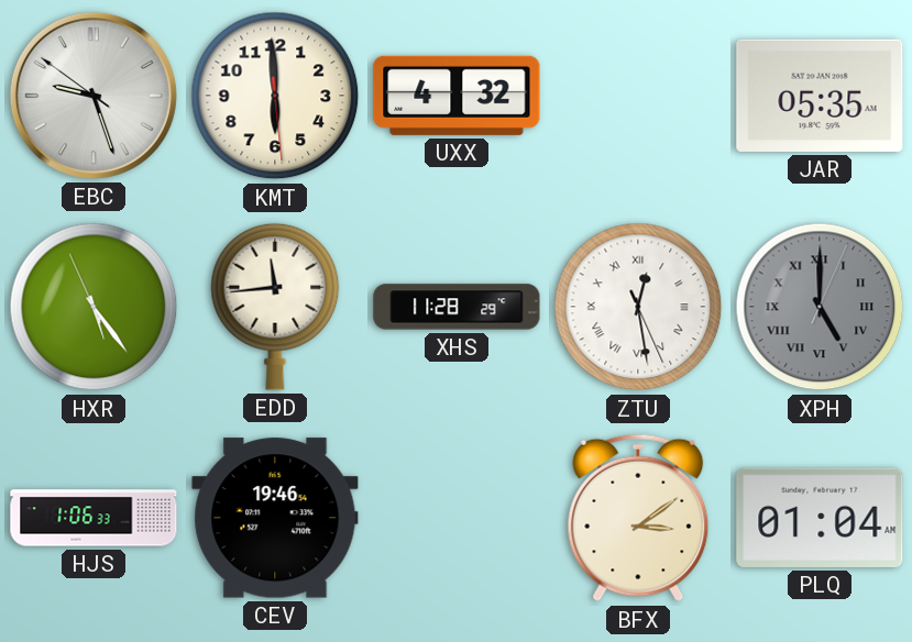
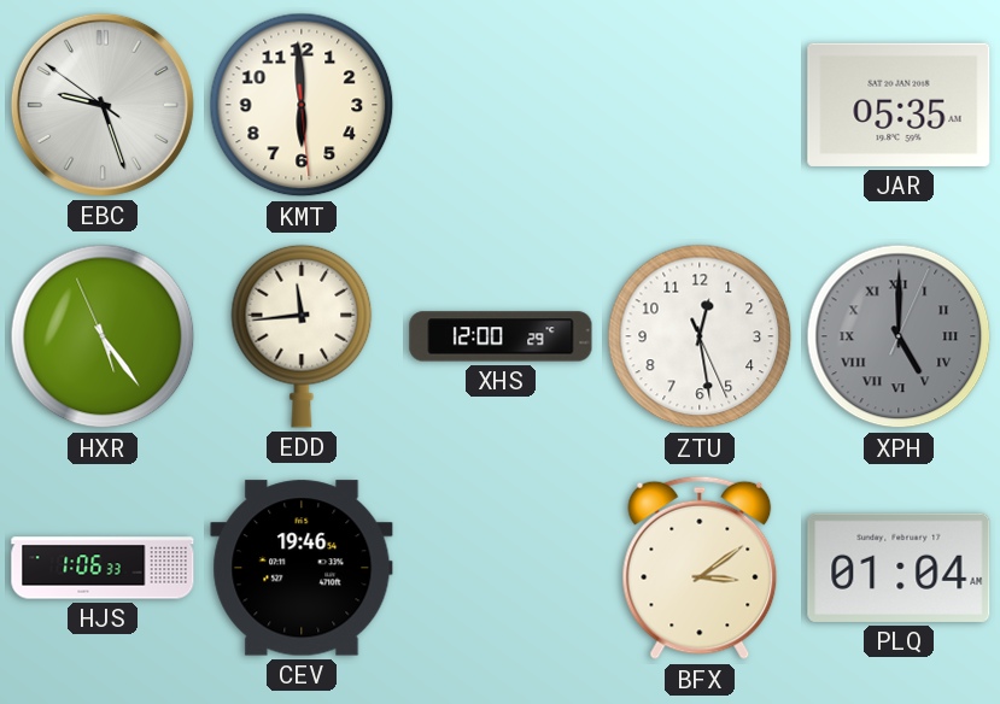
UXX: 4:32 -> none (457, 96)
XHS: 11:28 -> 12:00 (501, 336)
ZTU numerals: Roman -> Arabic (700, 336)
